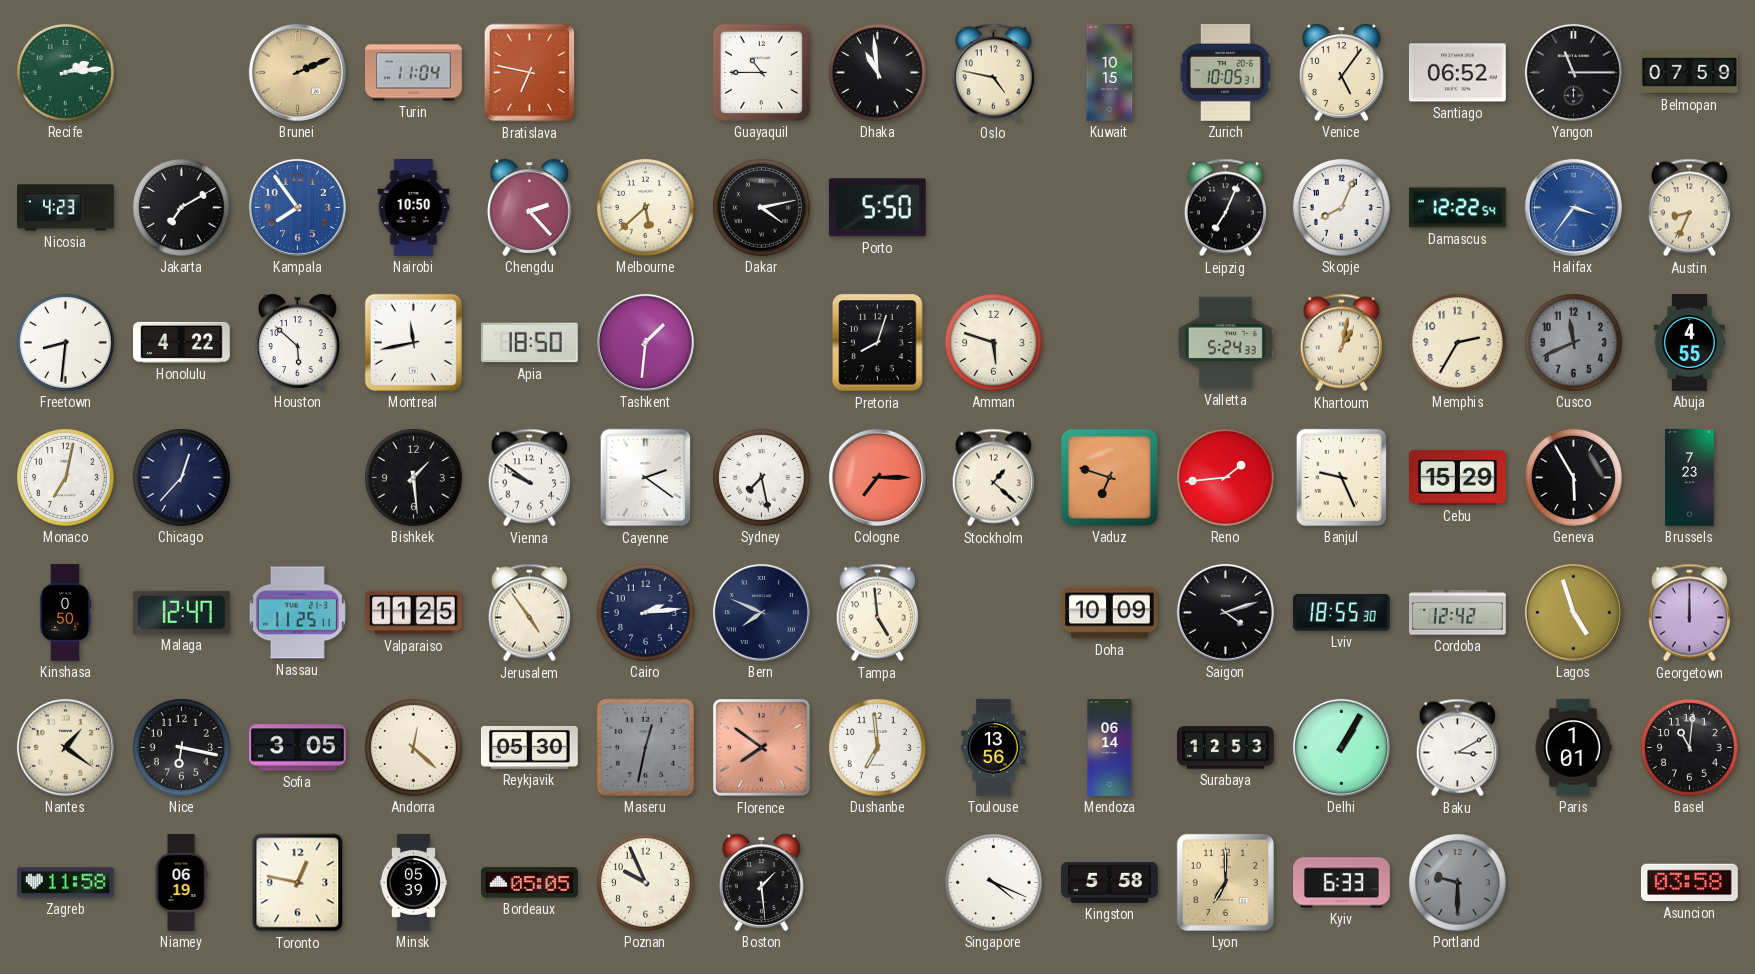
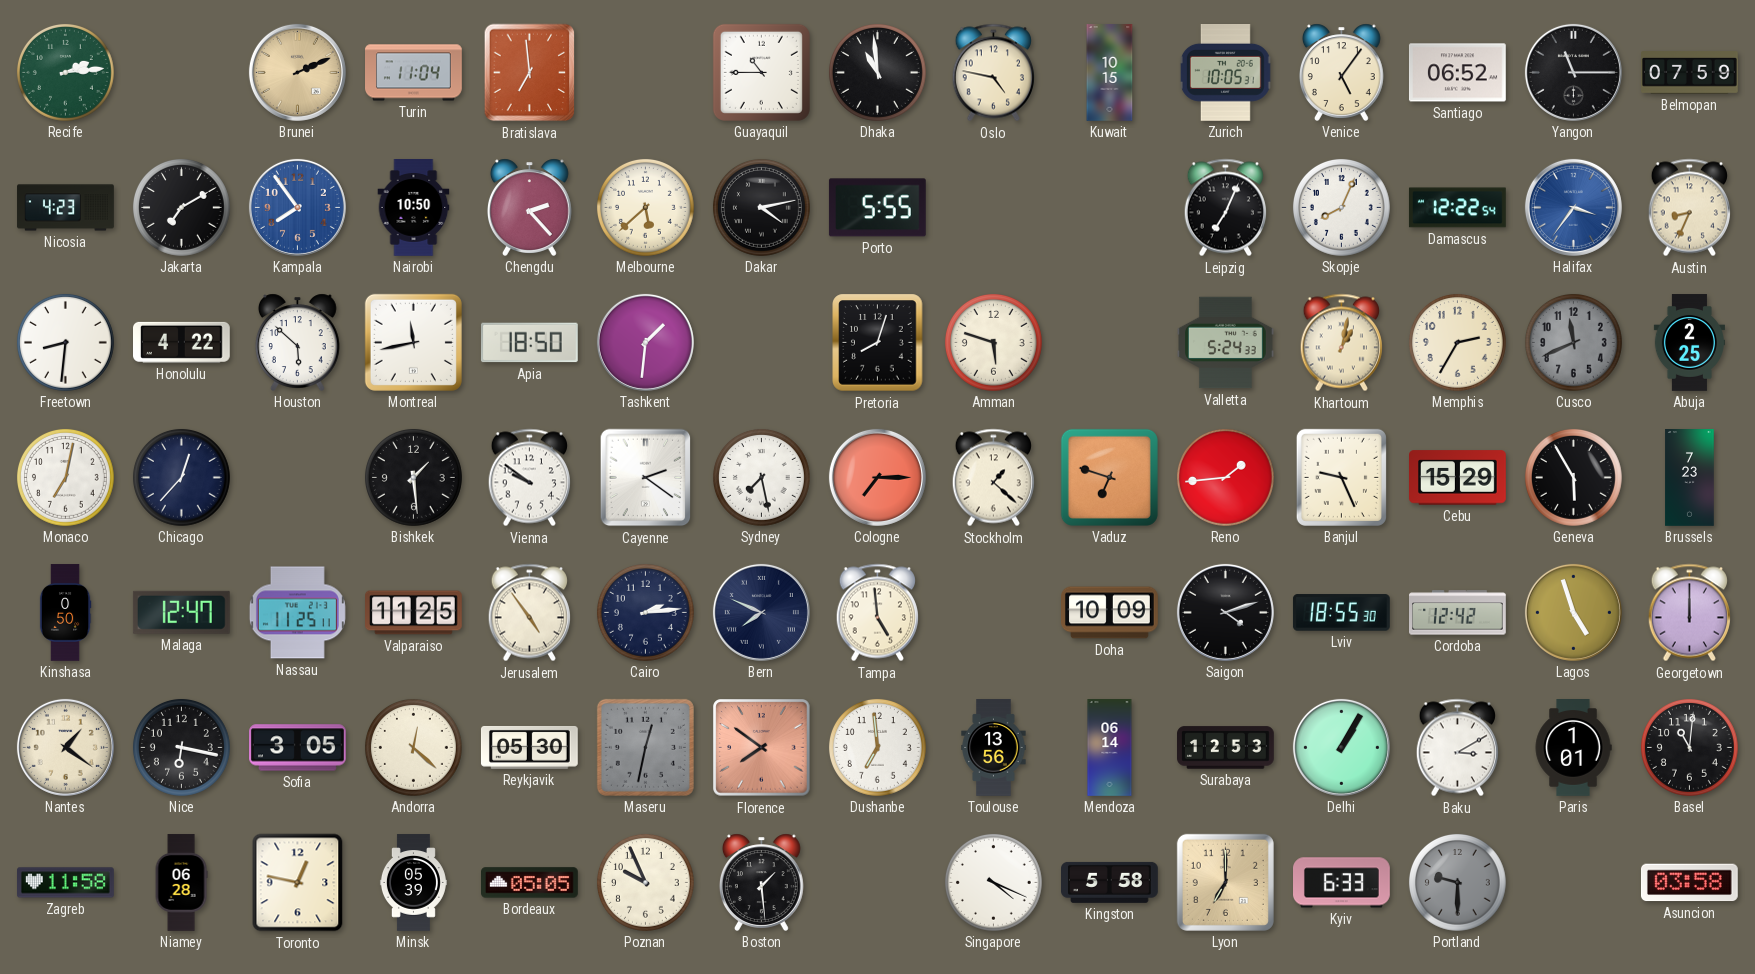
Bratislava: 6:47 -> 6:59 (530, 73)
Porto: 5:50 -> 5:55 (877, 208)
Abuja: 4:55 -> 2:25 (1689, 343)
Niamey: 06:19 -> 06:28 (181, 883)
